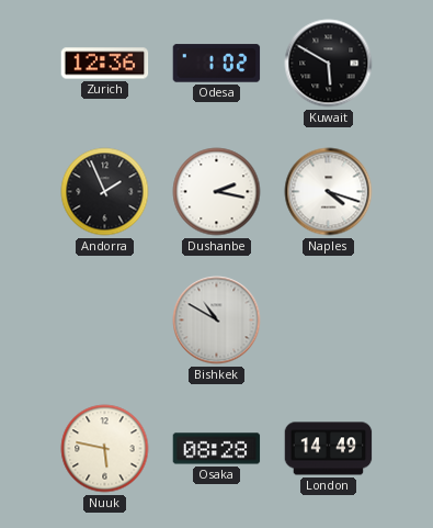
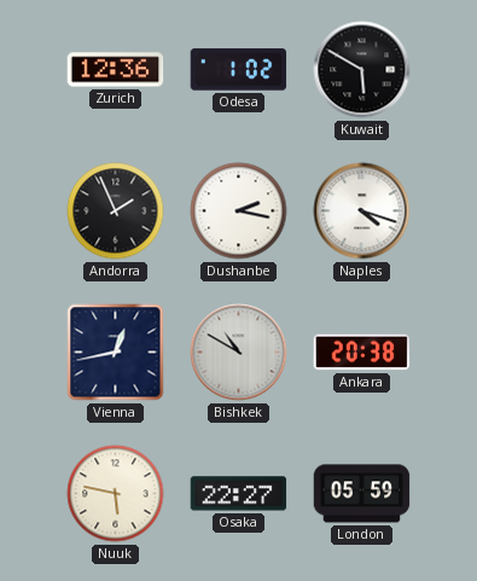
Vienna: none -> 12:43 (116, 353)
Ankara: none -> 20:38 (362, 353)
Osaka: 08:28 -> 22:27 (239, 494)
London: 14:49 -> 05:59 (362, 494)
